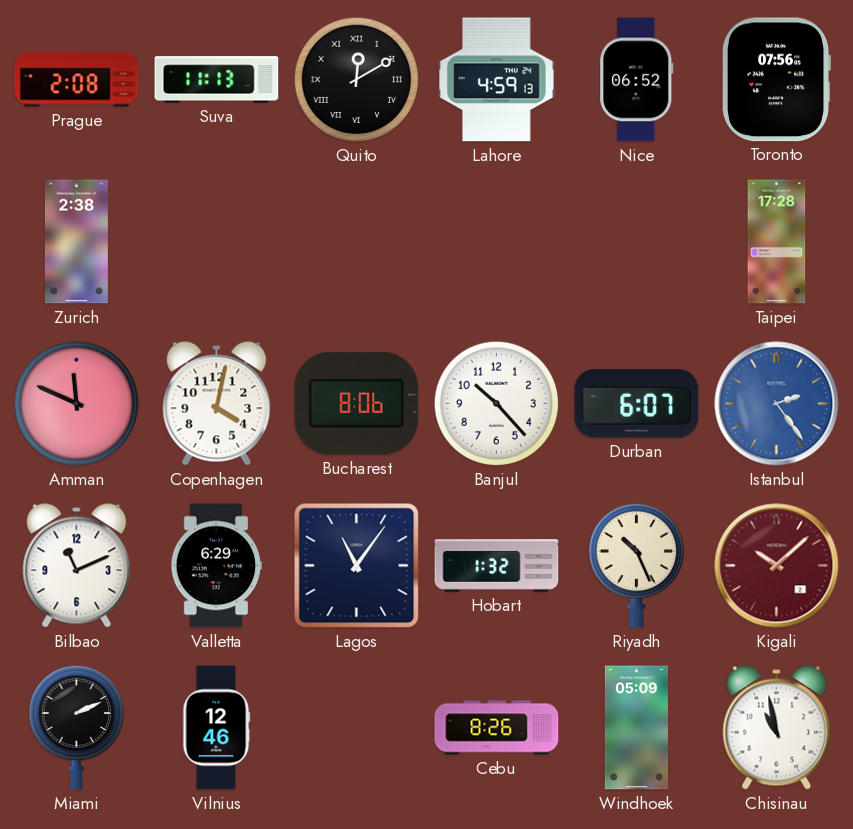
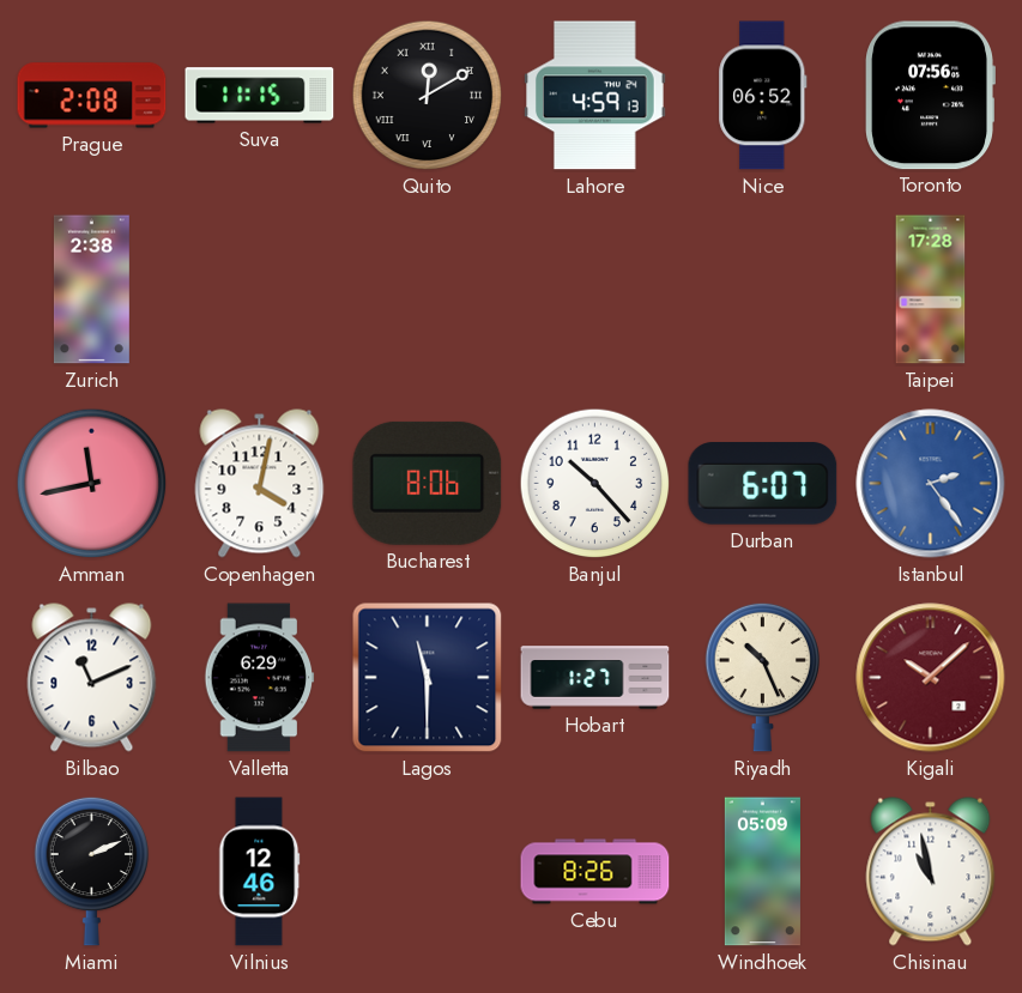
Suva: 11:13 -> 11:15 (260, 96)
Amman: 11:49 -> 11:43 (92, 484)
Lagos: 11:06 -> 11:30 (428, 678)
Hobart: 1:32 -> 1:27 (595, 678)
